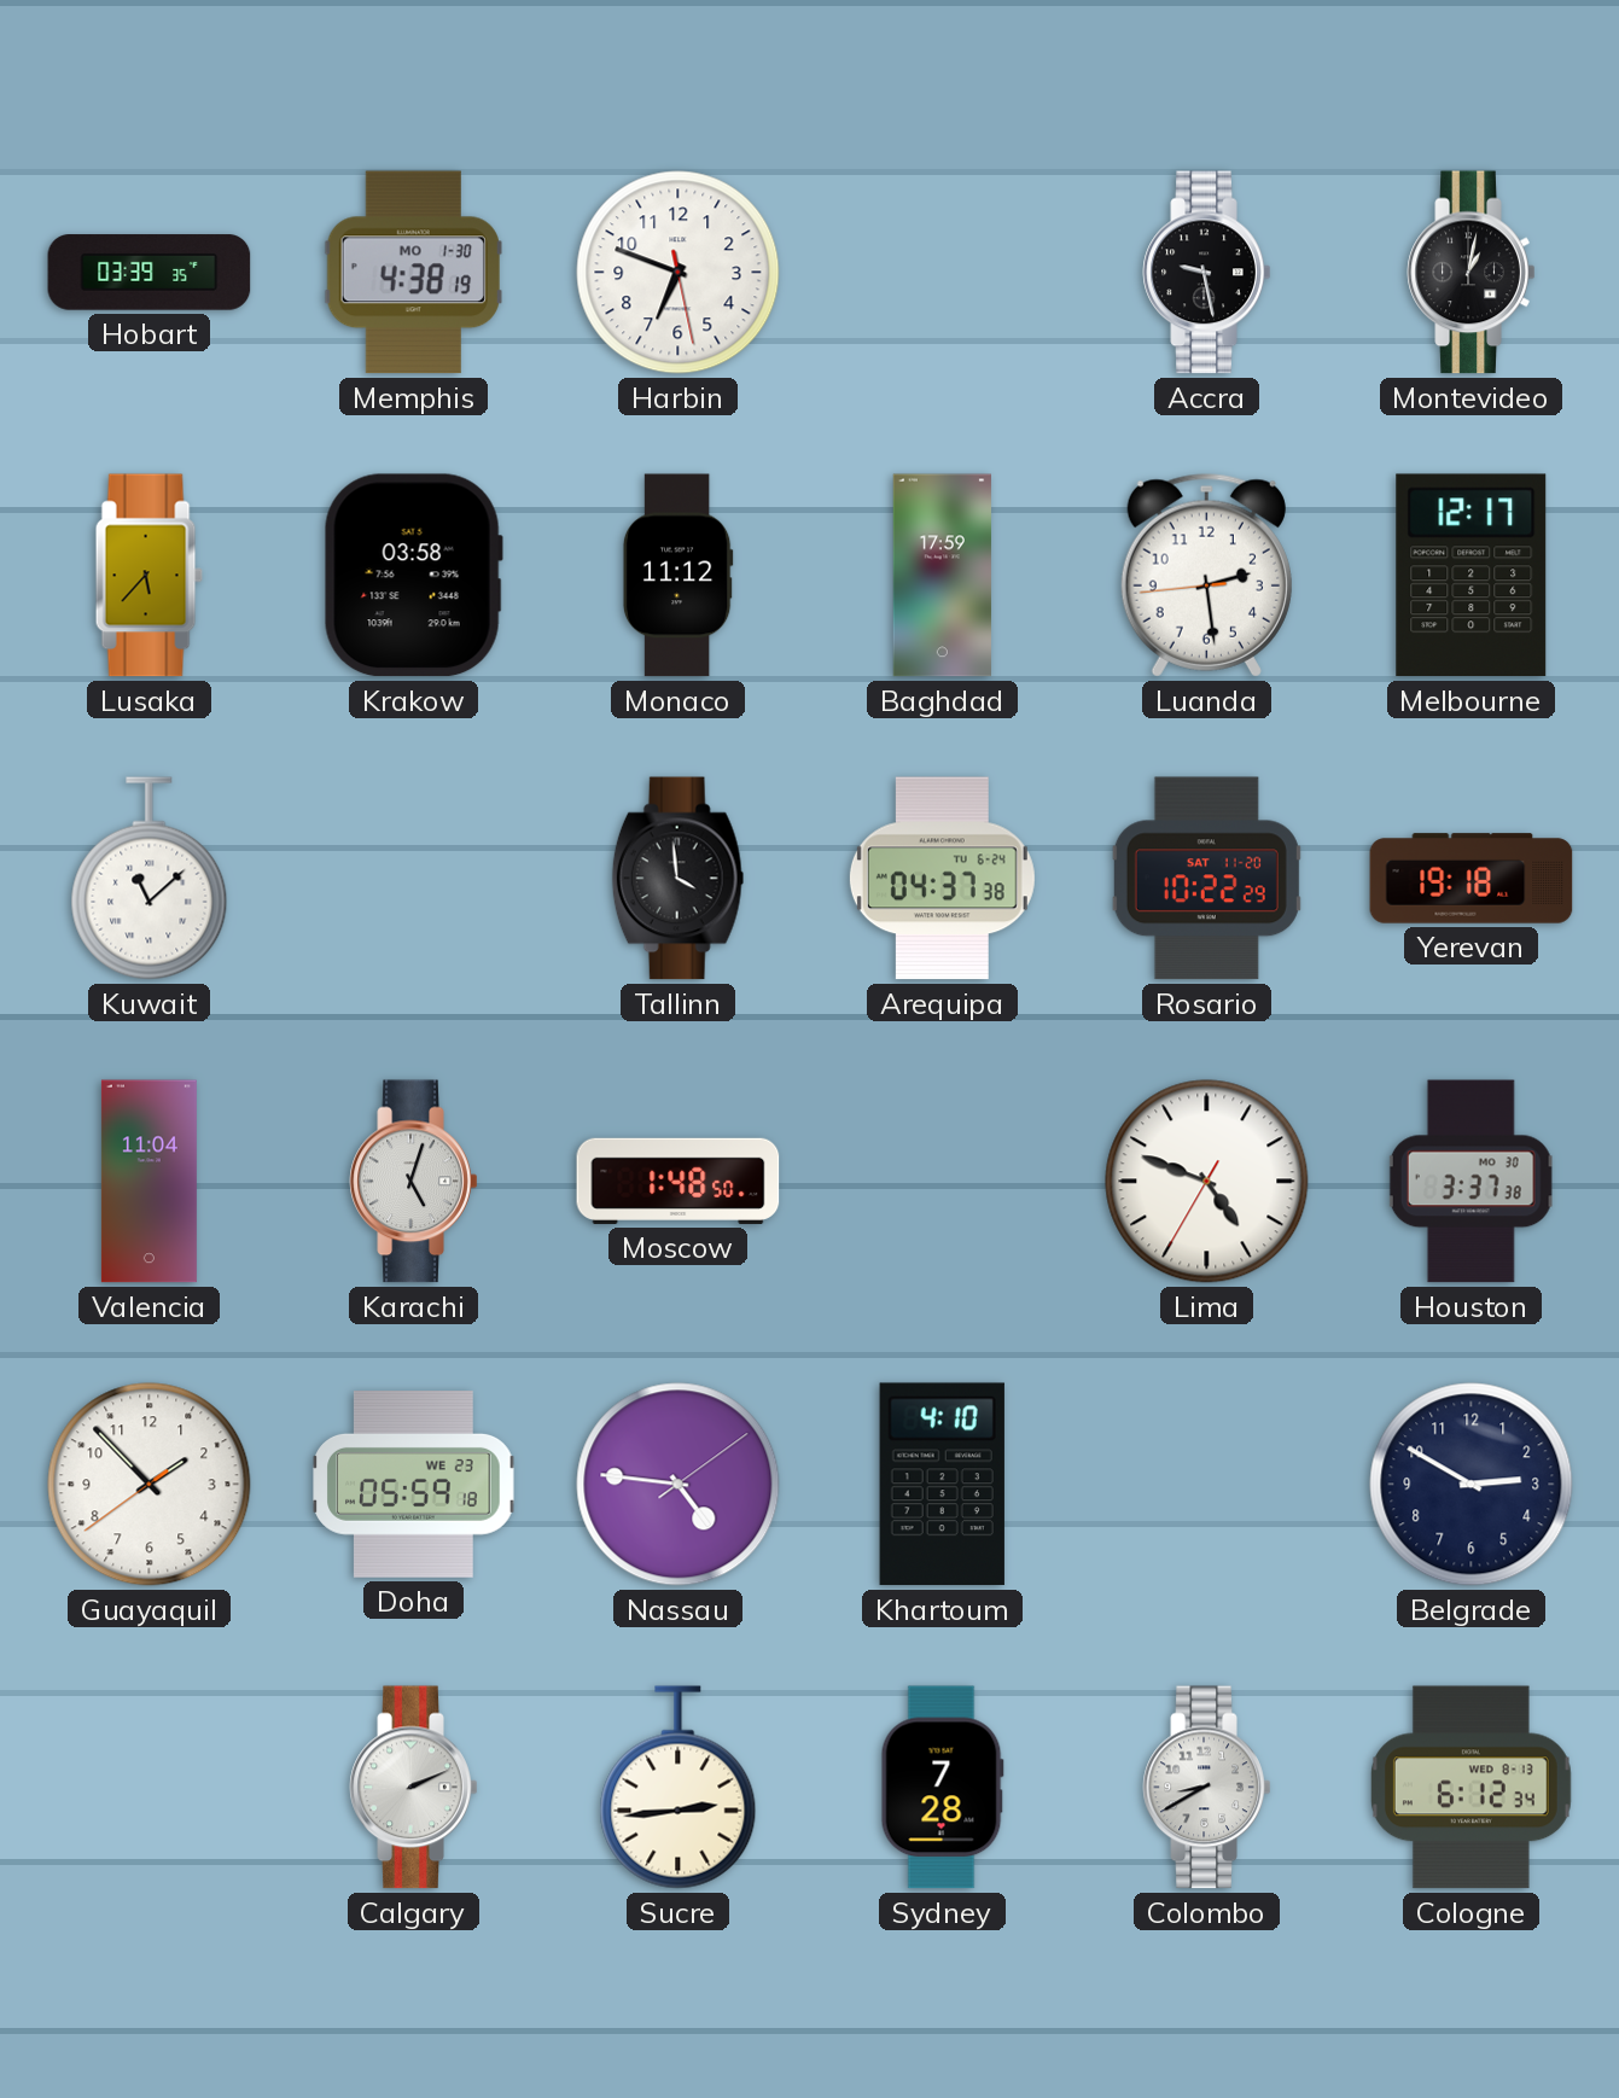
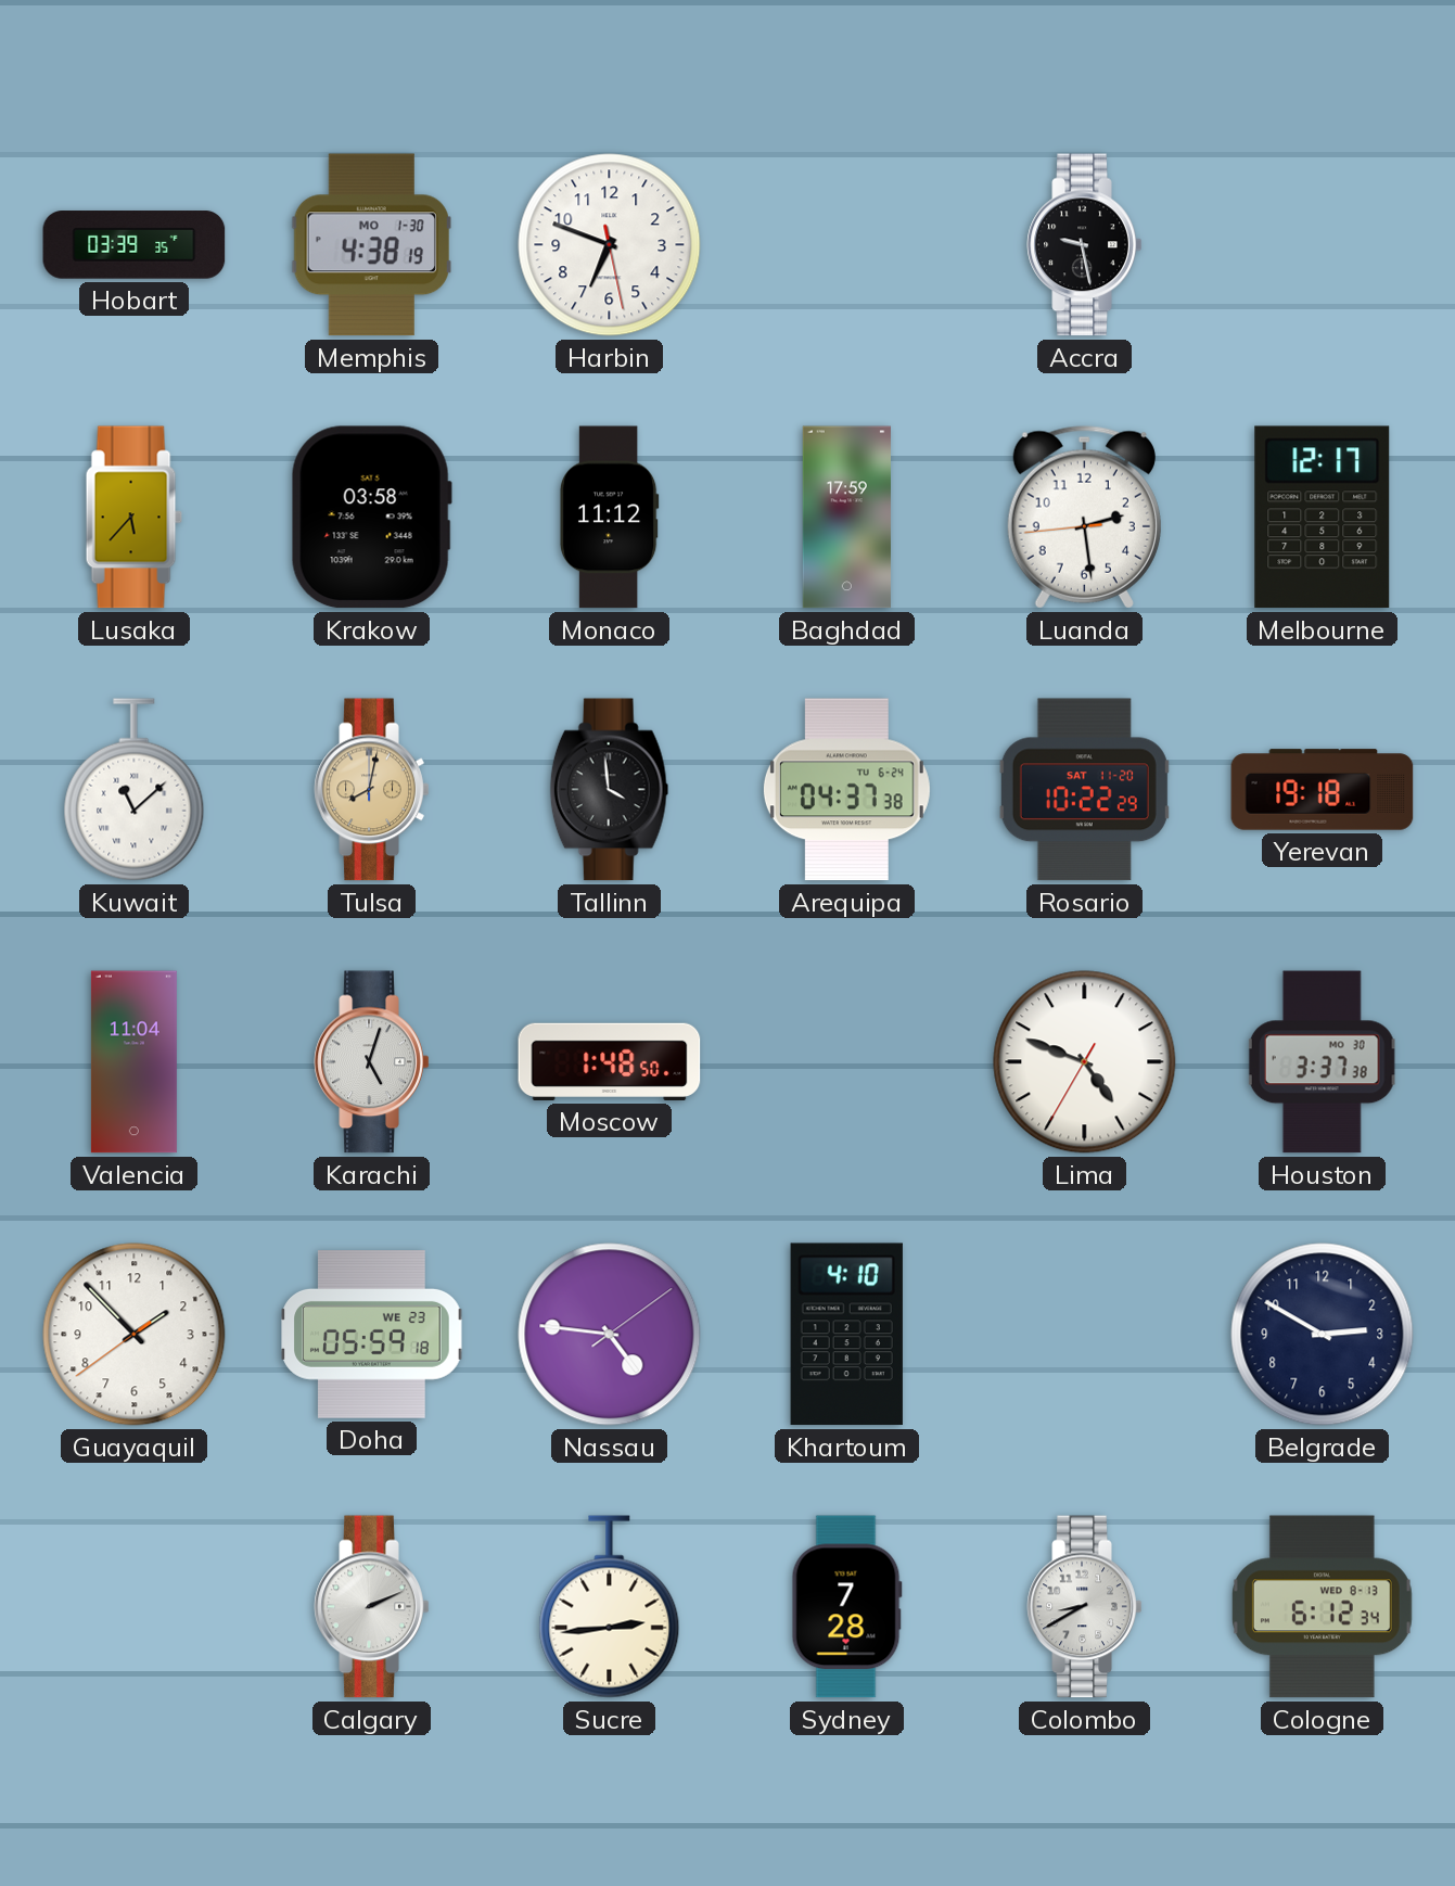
Montevideo: 1:02 -> none (1472, 273)
Tulsa: none -> 8:02 (372, 790)
